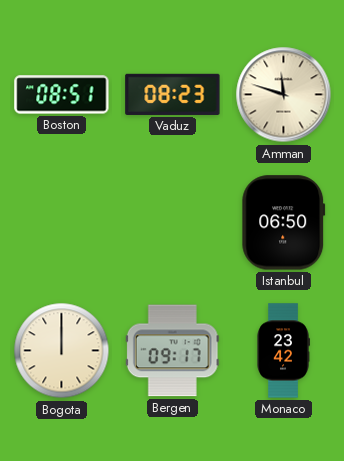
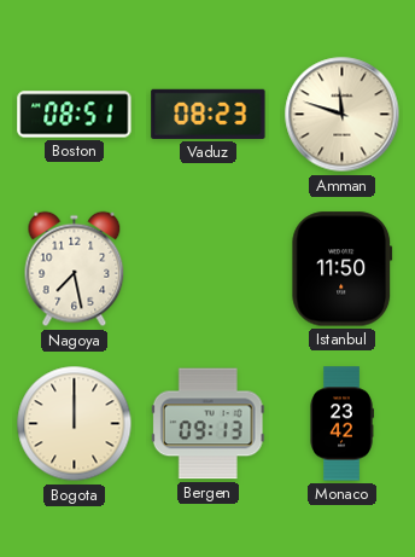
Nagoya: none -> 7:28 (75, 269)
Istanbul: 06:50 -> 11:50 (343, 269)
Bergen: 09:17 -> 09:13 (207, 424)
